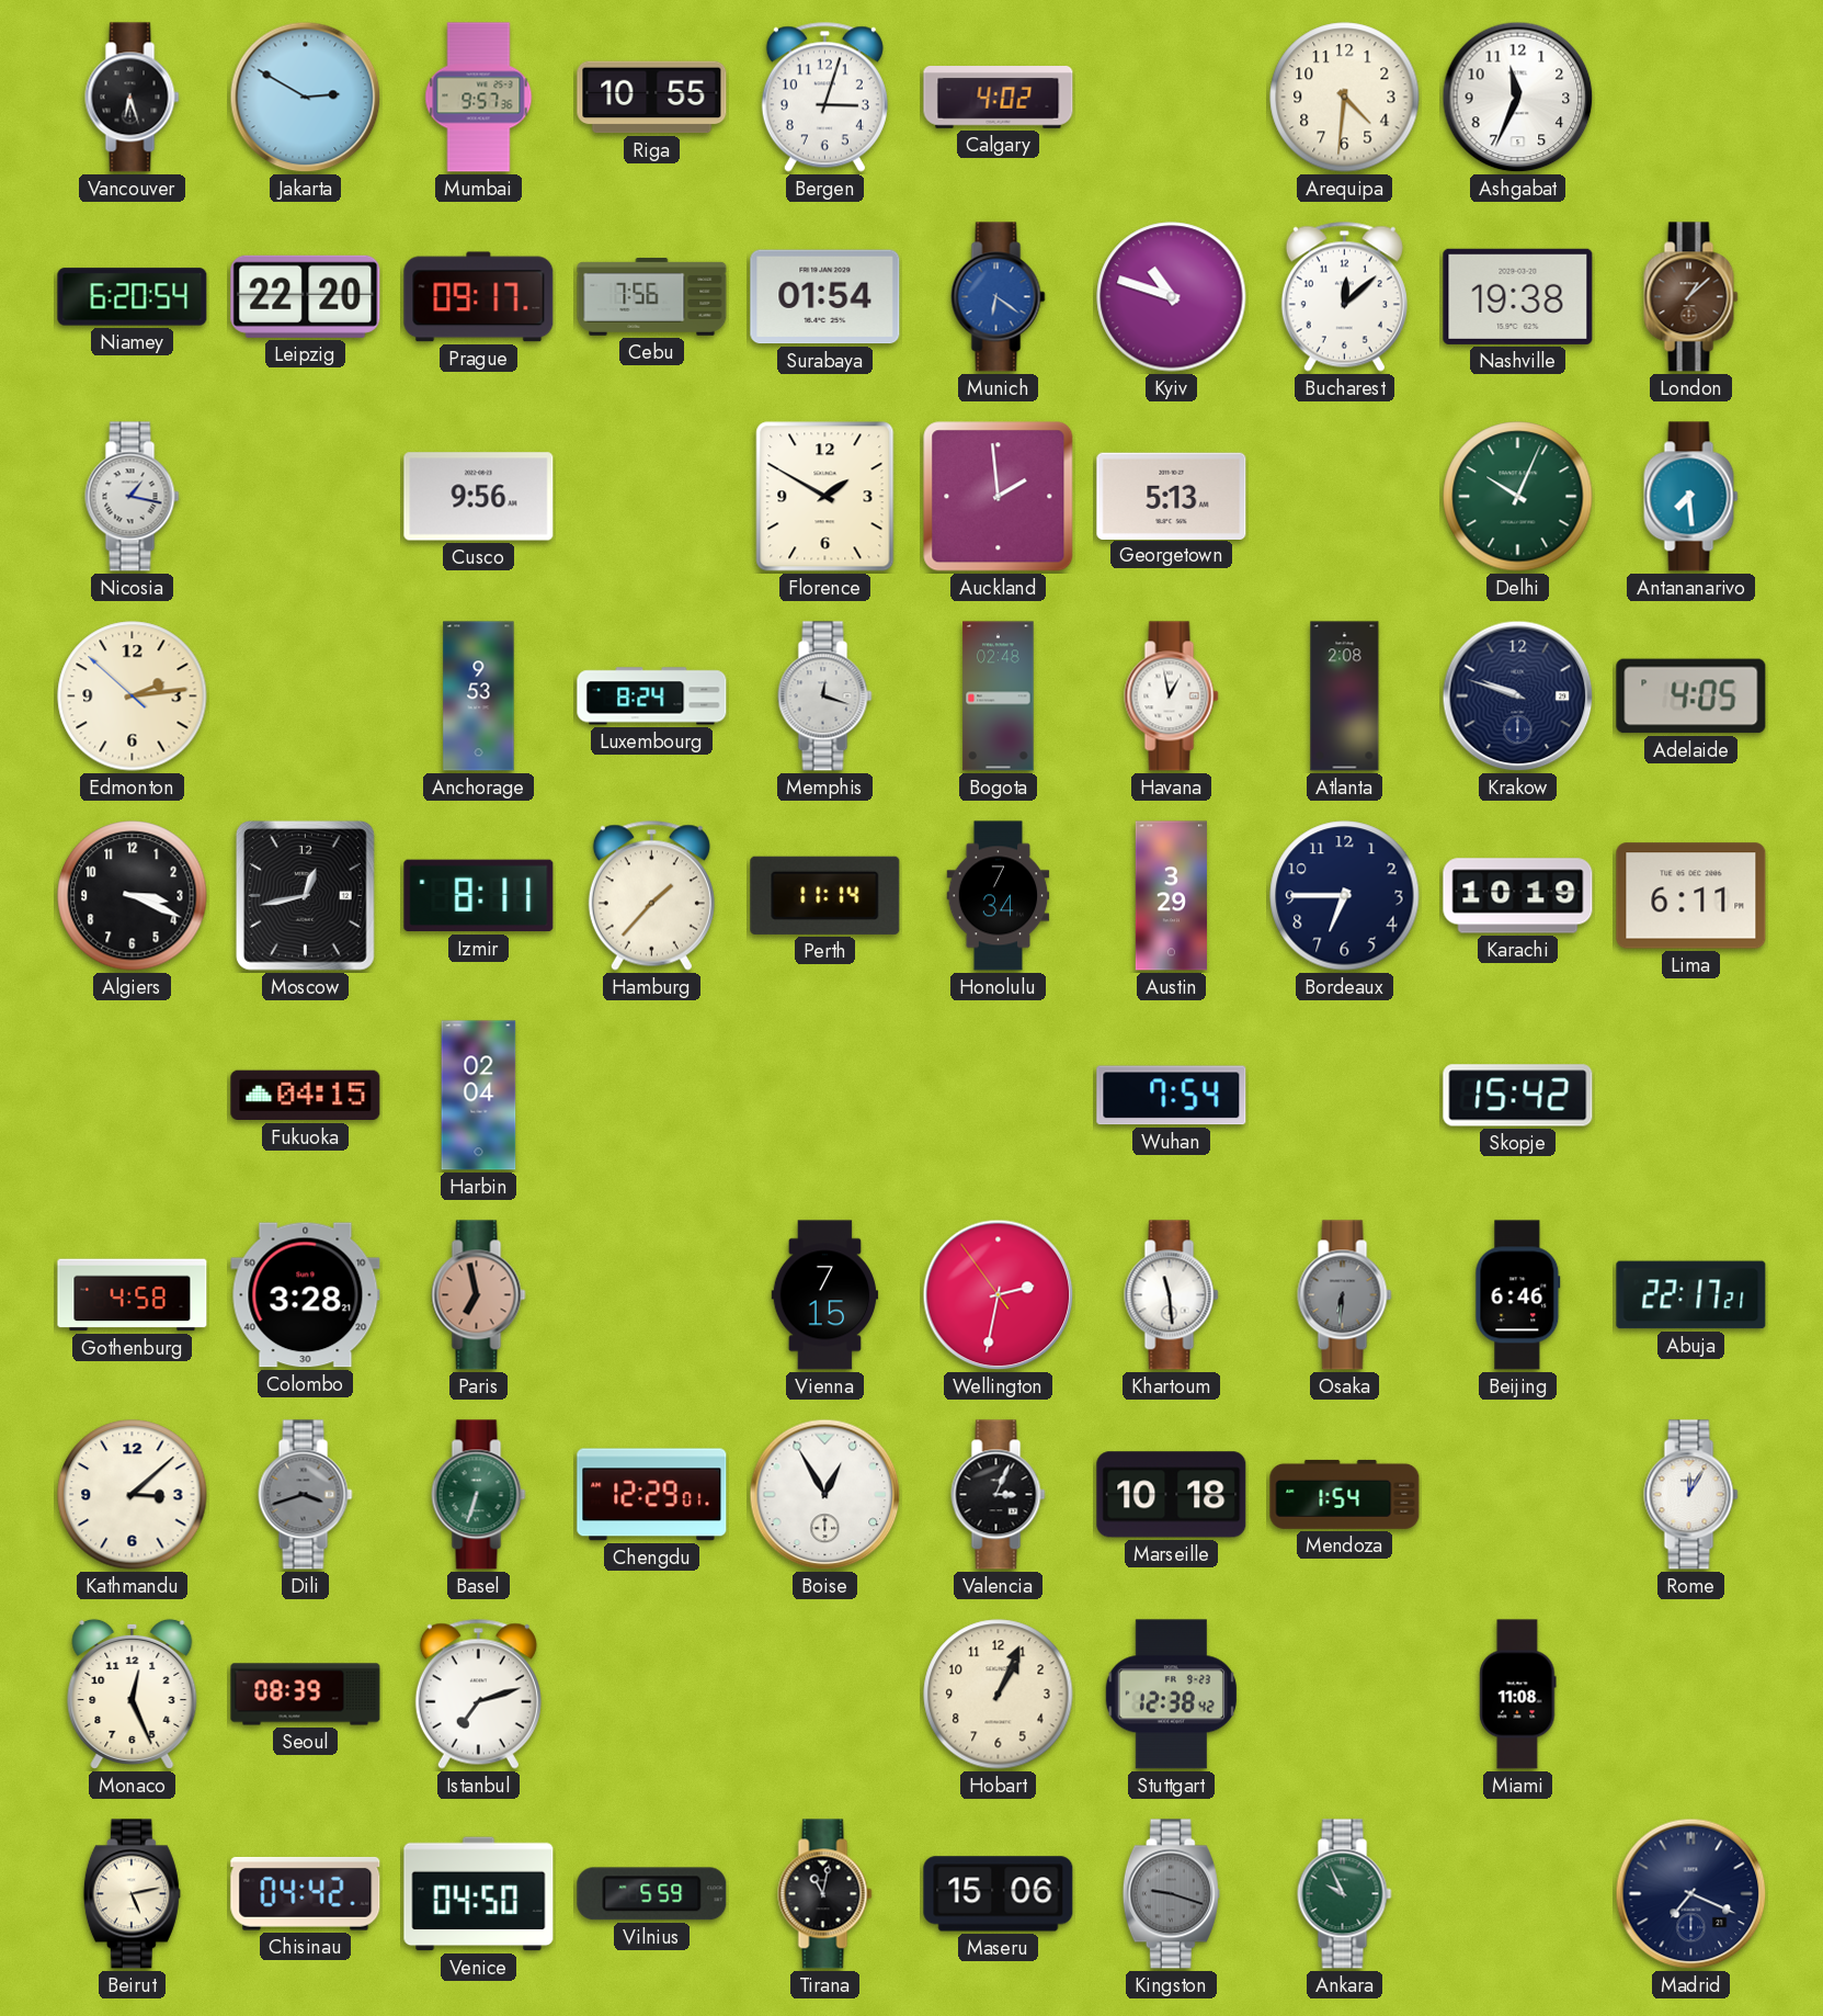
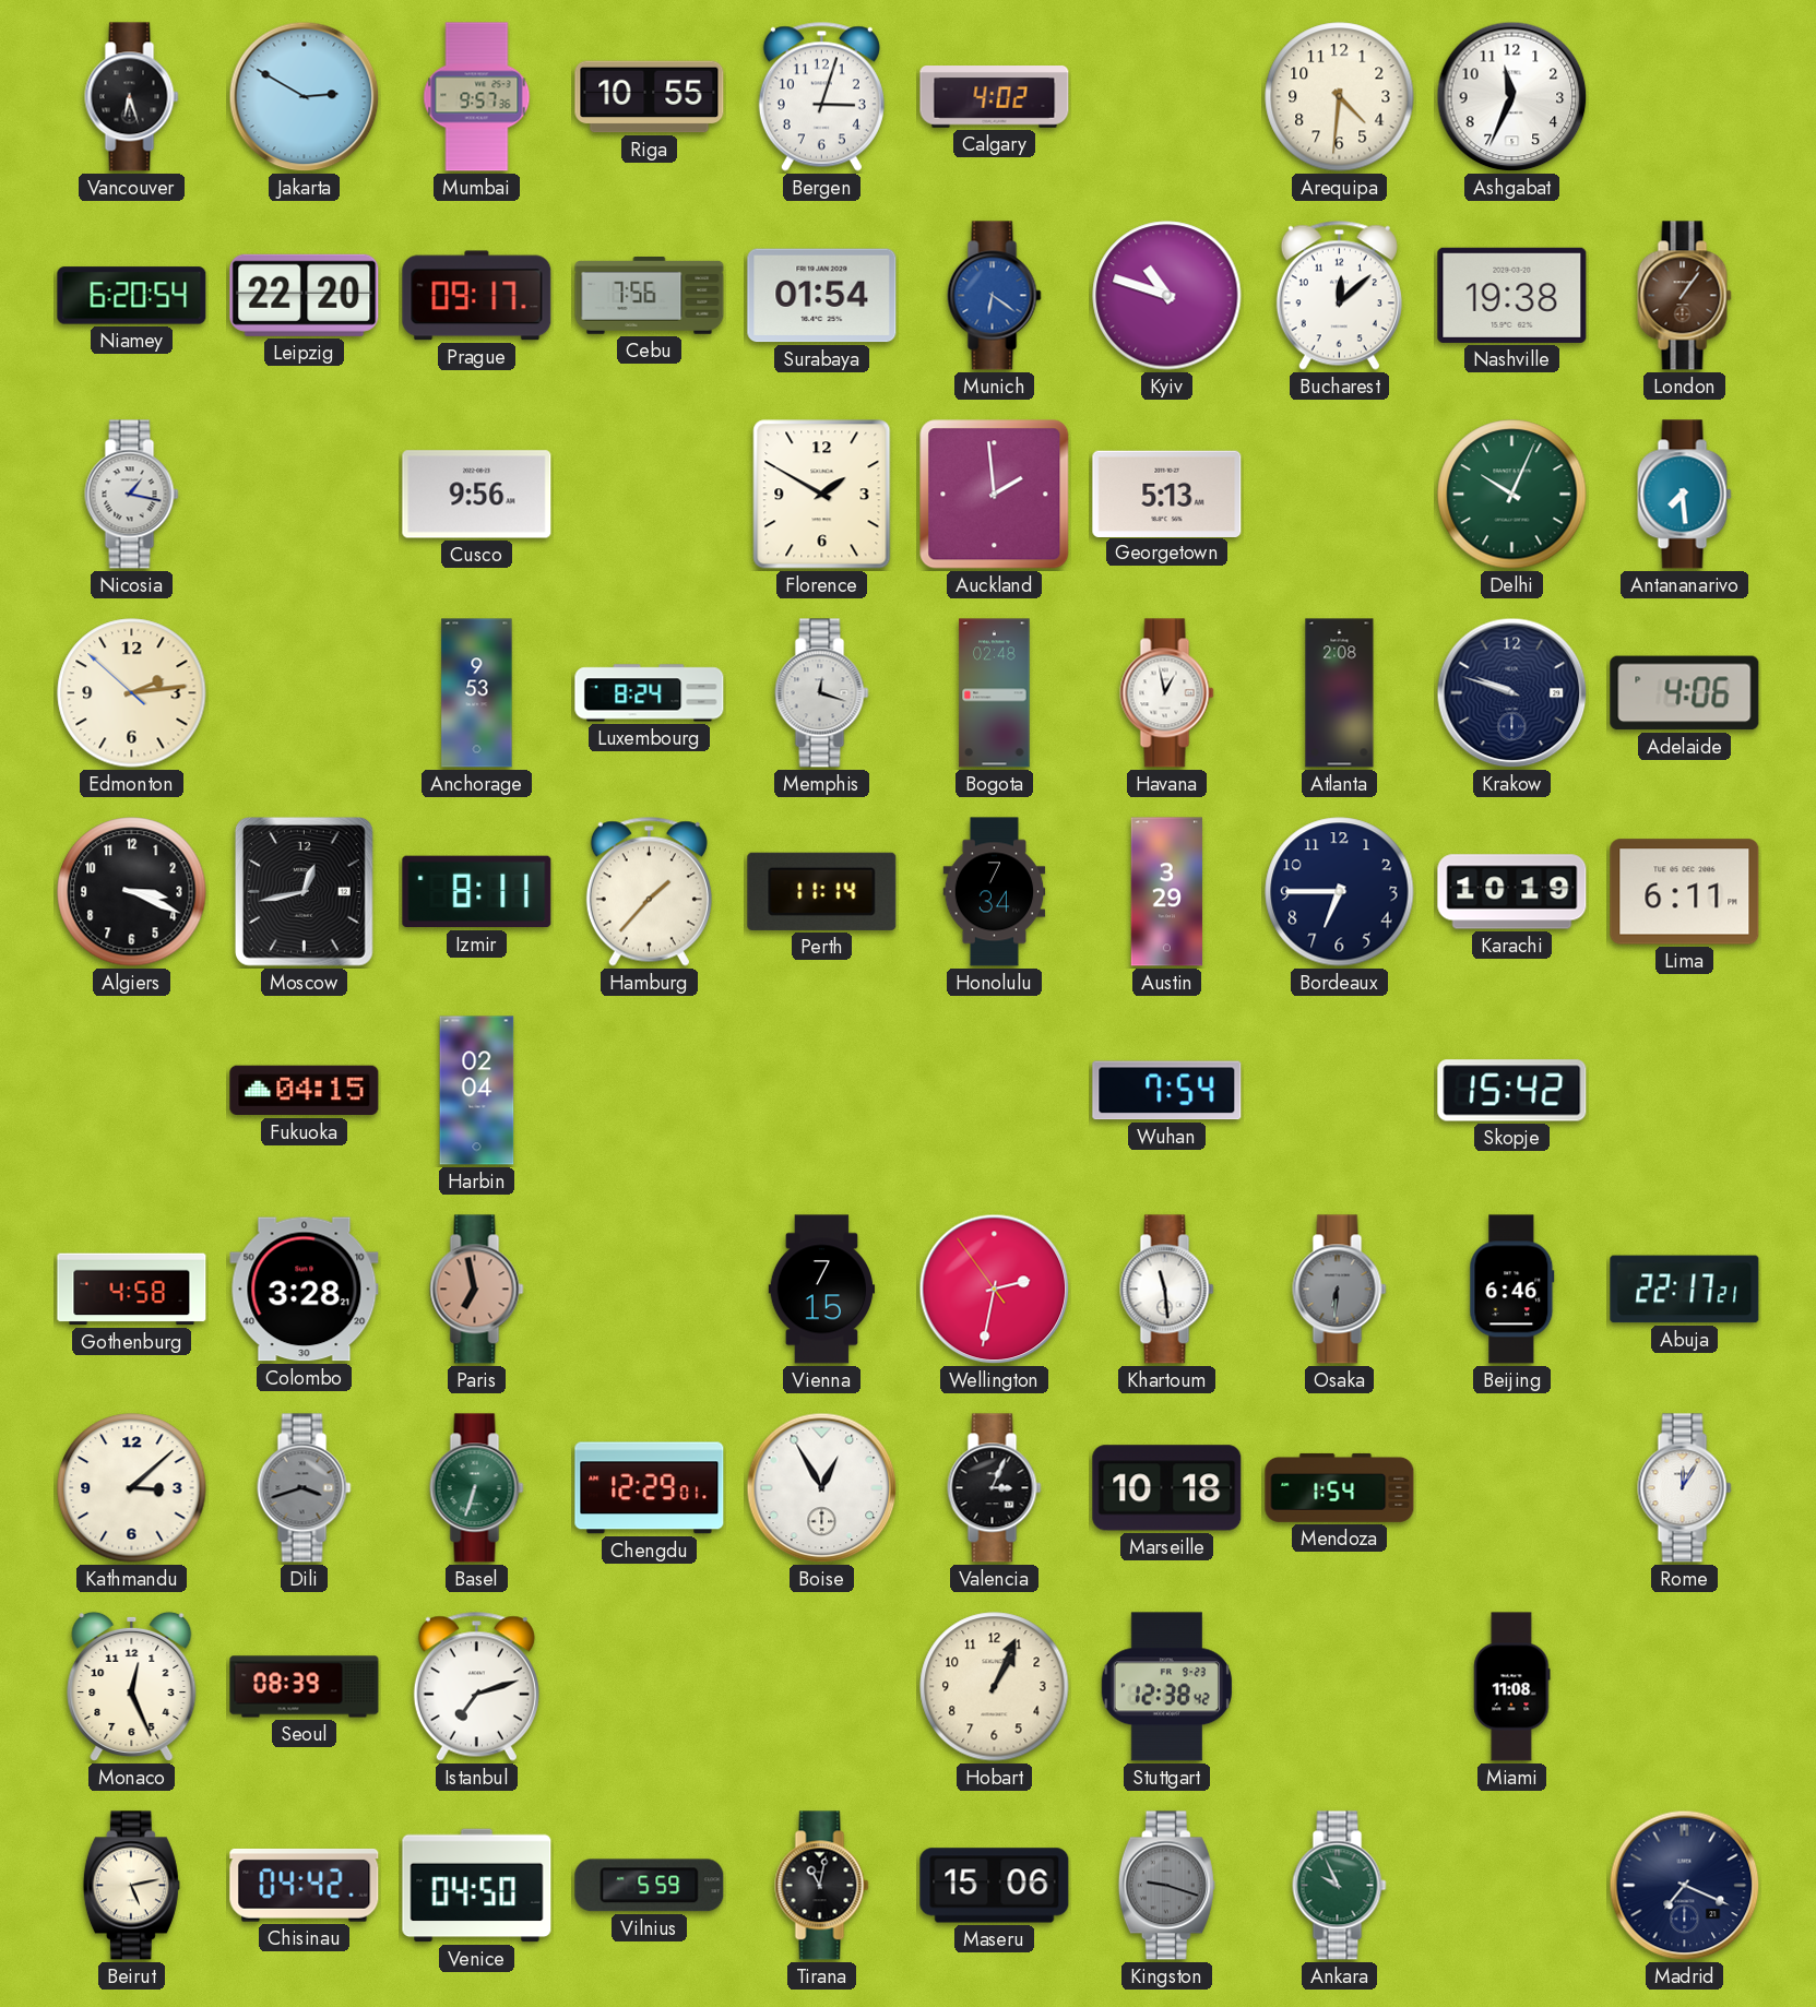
London: 1:08 -> 1:06 (1685, 296)
Adelaide: 4:05 -> 4:06 (1685, 693)
